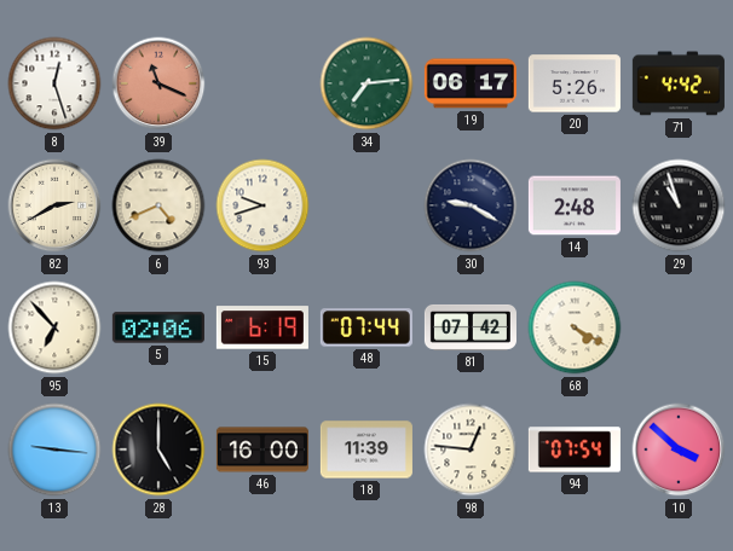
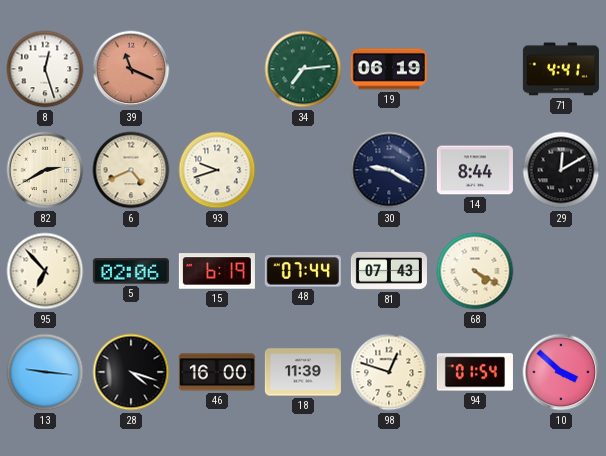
19: 06:17 -> 06:19 (389, 69)
20: 5:26 -> none (575, 83)
71: 4:42 -> 4:41 (561, 69)
14: 2:48 -> 8:44 (475, 170)
29: 10:57 -> 12:10 (561, 170)
81: 07:42 -> 07:43 (389, 271)
28: 5:00 -> 4:18 (131, 372)
98: 12:46 -> 12:48 (389, 372)
94: 07:54 -> 01:54 (475, 372)
